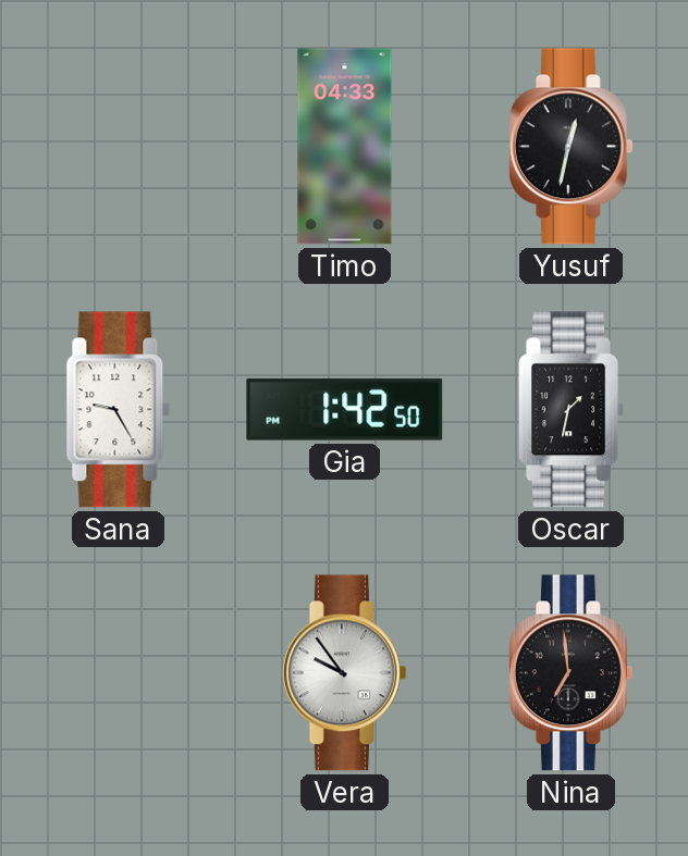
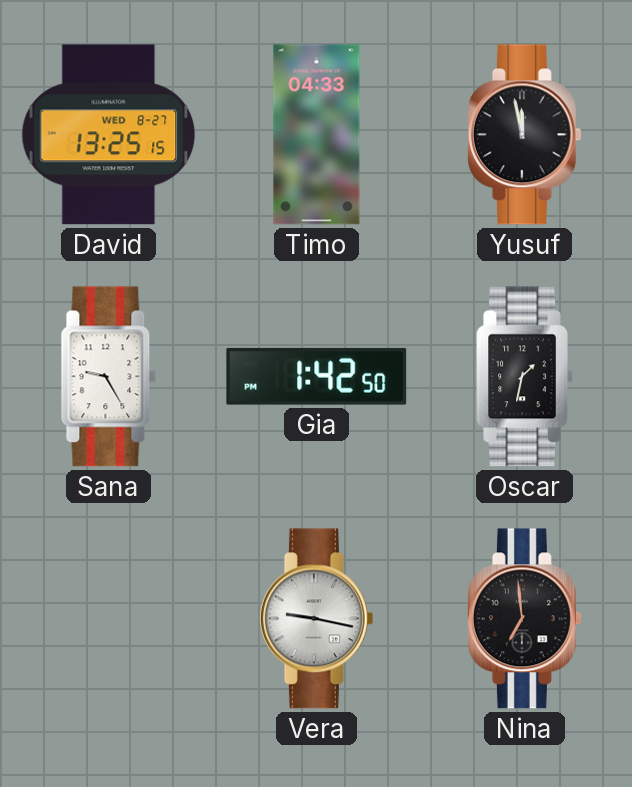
David: none -> 13:25 (109, 135)
Yusuf: 12:32 -> 11:58 (524, 135)
Vera: 9:54 -> 9:17 (316, 619)
